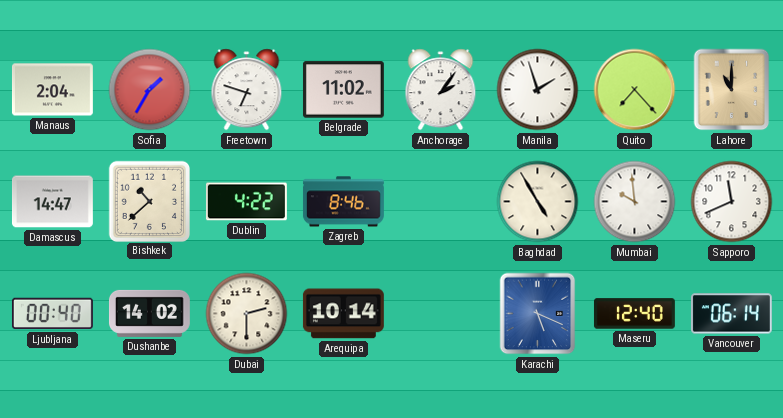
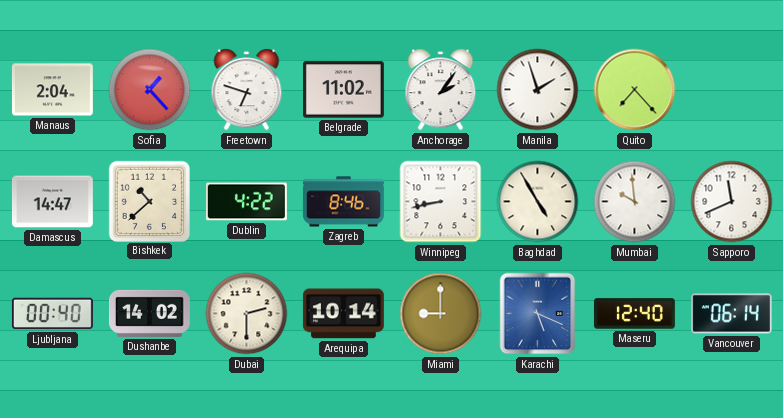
Sofia: 1:35 -> 1:23 (150, 90)
Lahore: 11:00 -> none (732, 90)
Winnipeg: none -> 8:43 (441, 202)
Miami: none -> 9:00 (441, 314)
